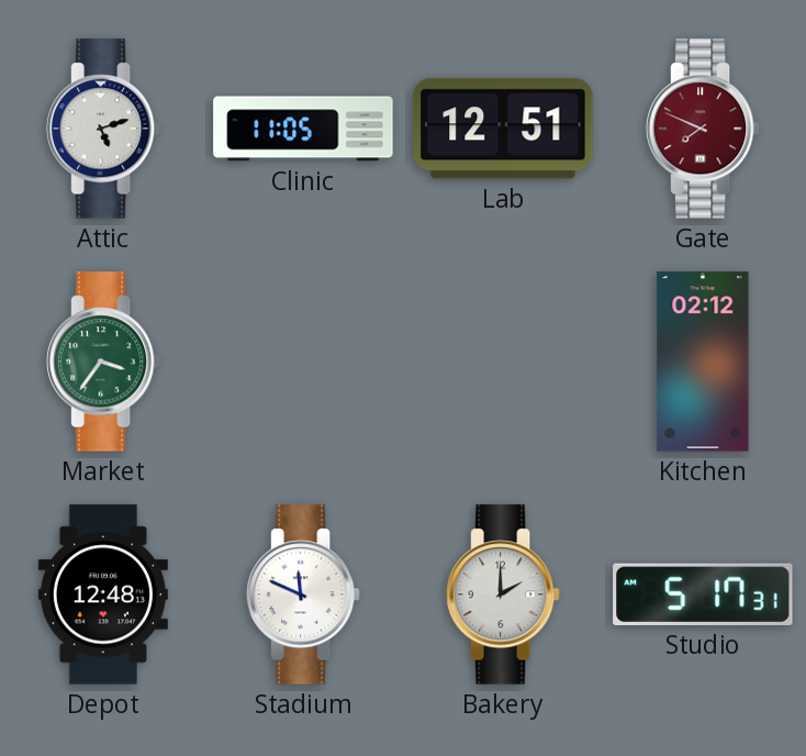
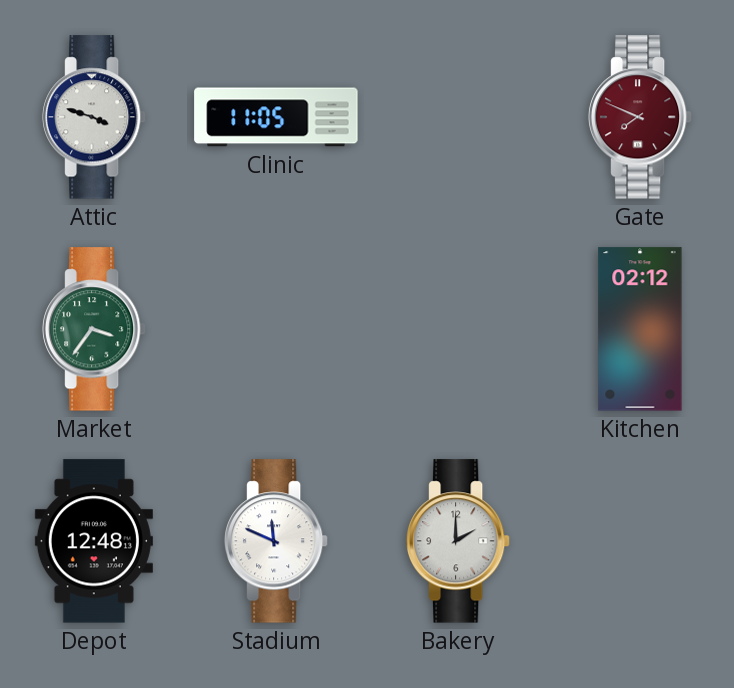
Attic: 5:12 -> 3:48 (94, 117)
Lab: 12:51 -> none (503, 129)
Studio: 5:17 -> none (703, 594)
